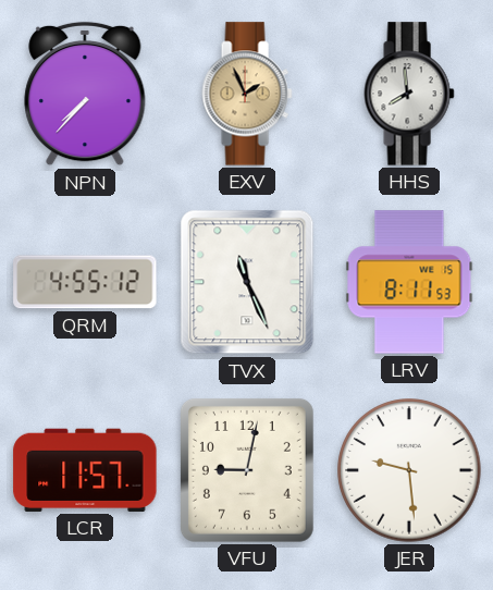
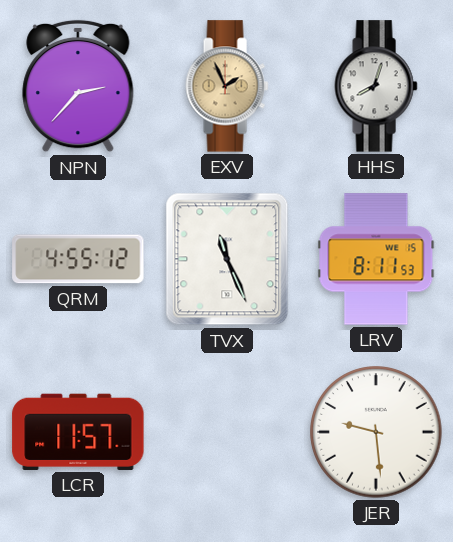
NPN: 7:37 -> 2:37 (78, 86)
HHS: 7:59 -> 8:03 (376, 86)
VFU: 9:02 -> none (247, 470)
